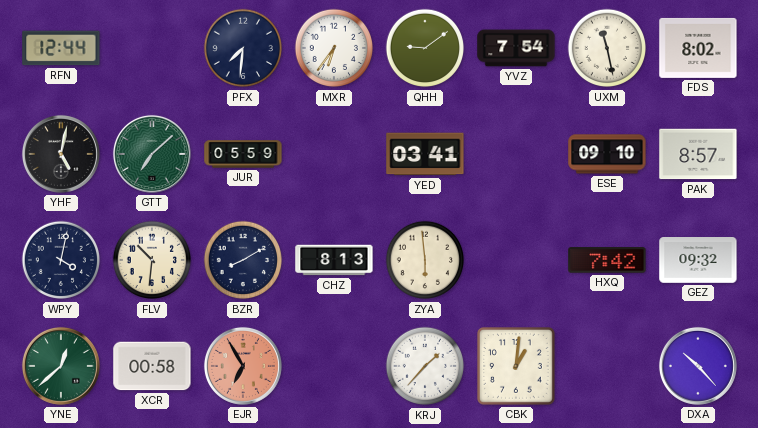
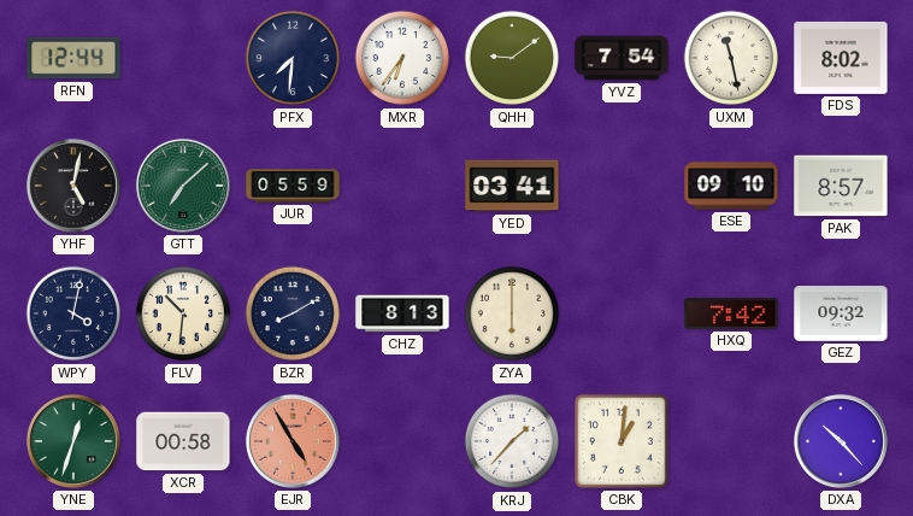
ZYA: 5:59 -> 6:00 (512, 313)
YNE: 12:38 -> 12:33 (73, 441)
EJR: 6:55 -> 4:55 (293, 441)
